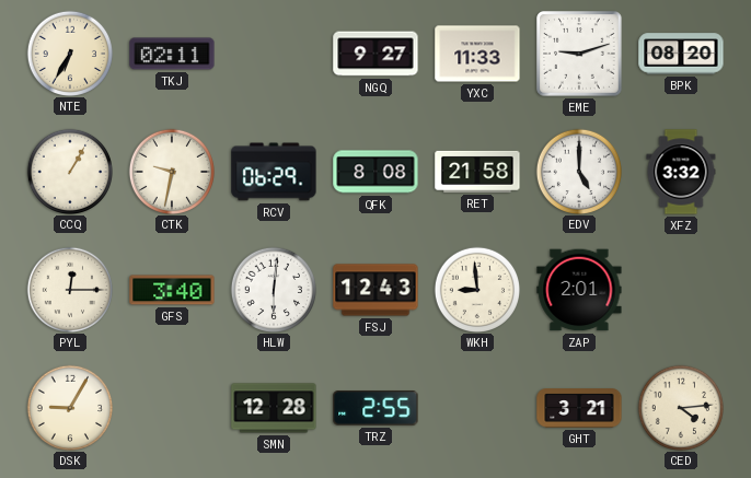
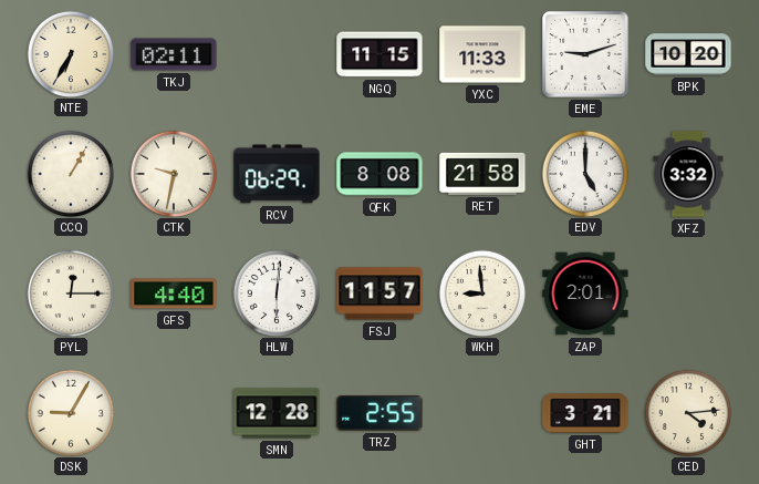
NGQ: 9:27 -> 11:15 (379, 54)
BPK: 08:20 -> 10:20 (688, 54)
GFS: 3:40 -> 4:40 (174, 294)
FSJ: 12:43 -> 11:57 (379, 294)
